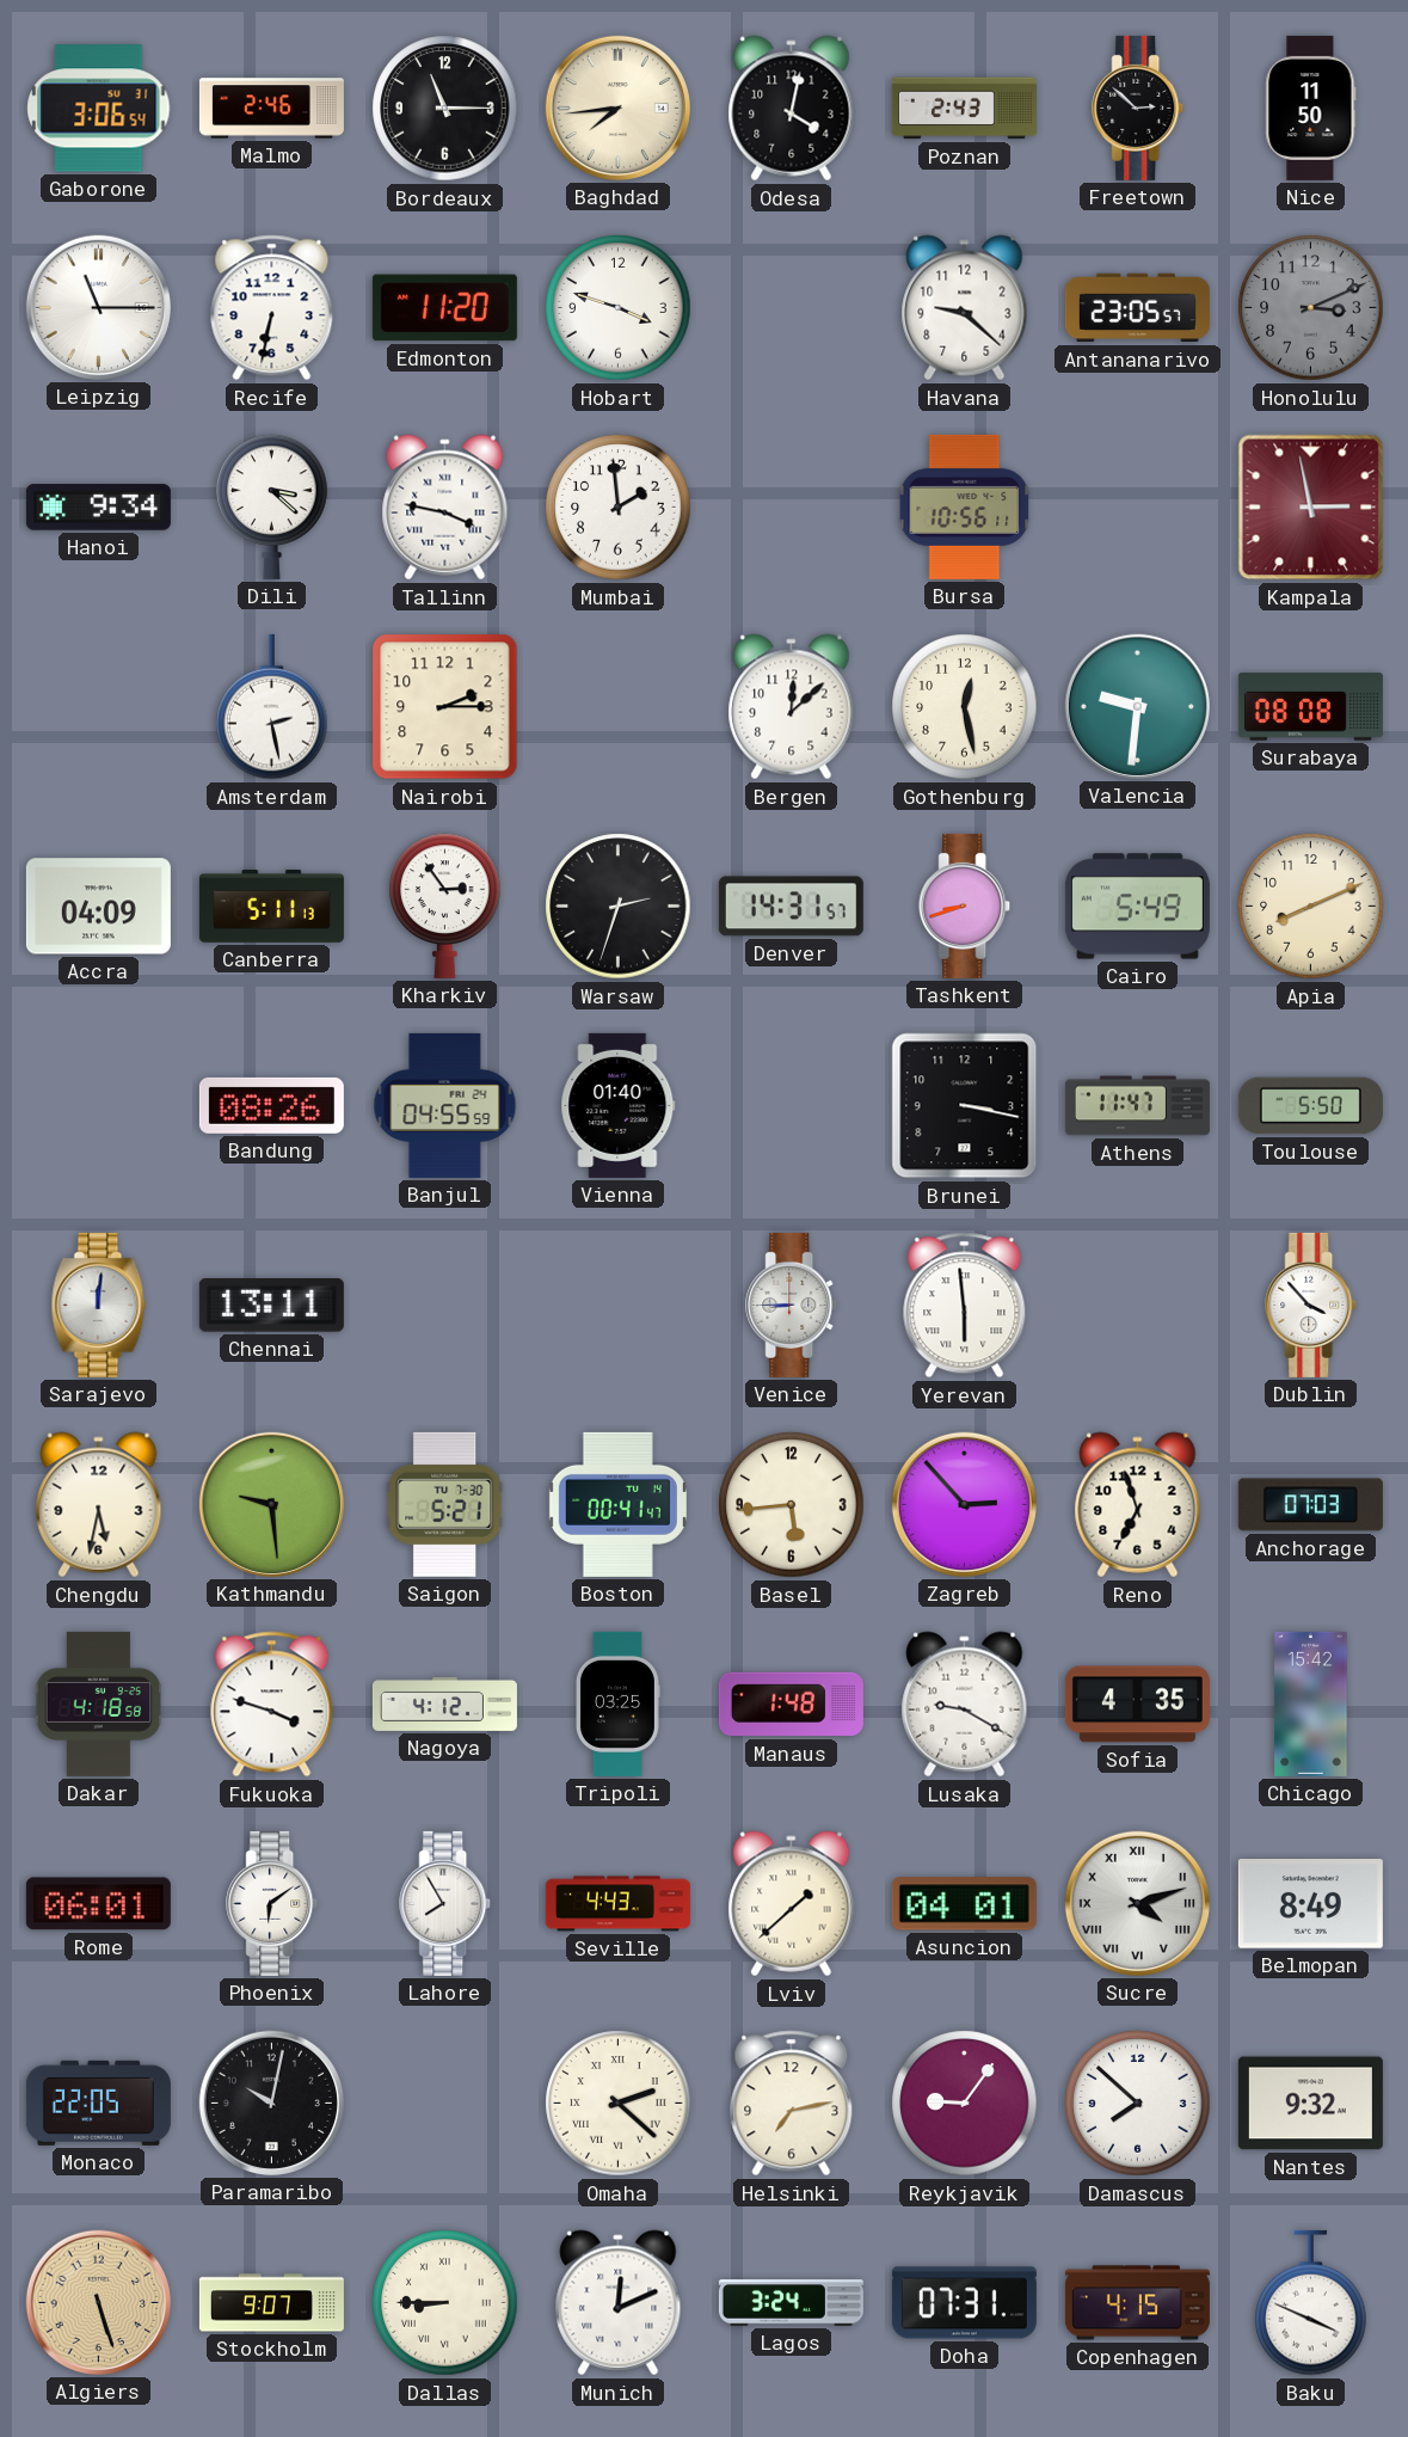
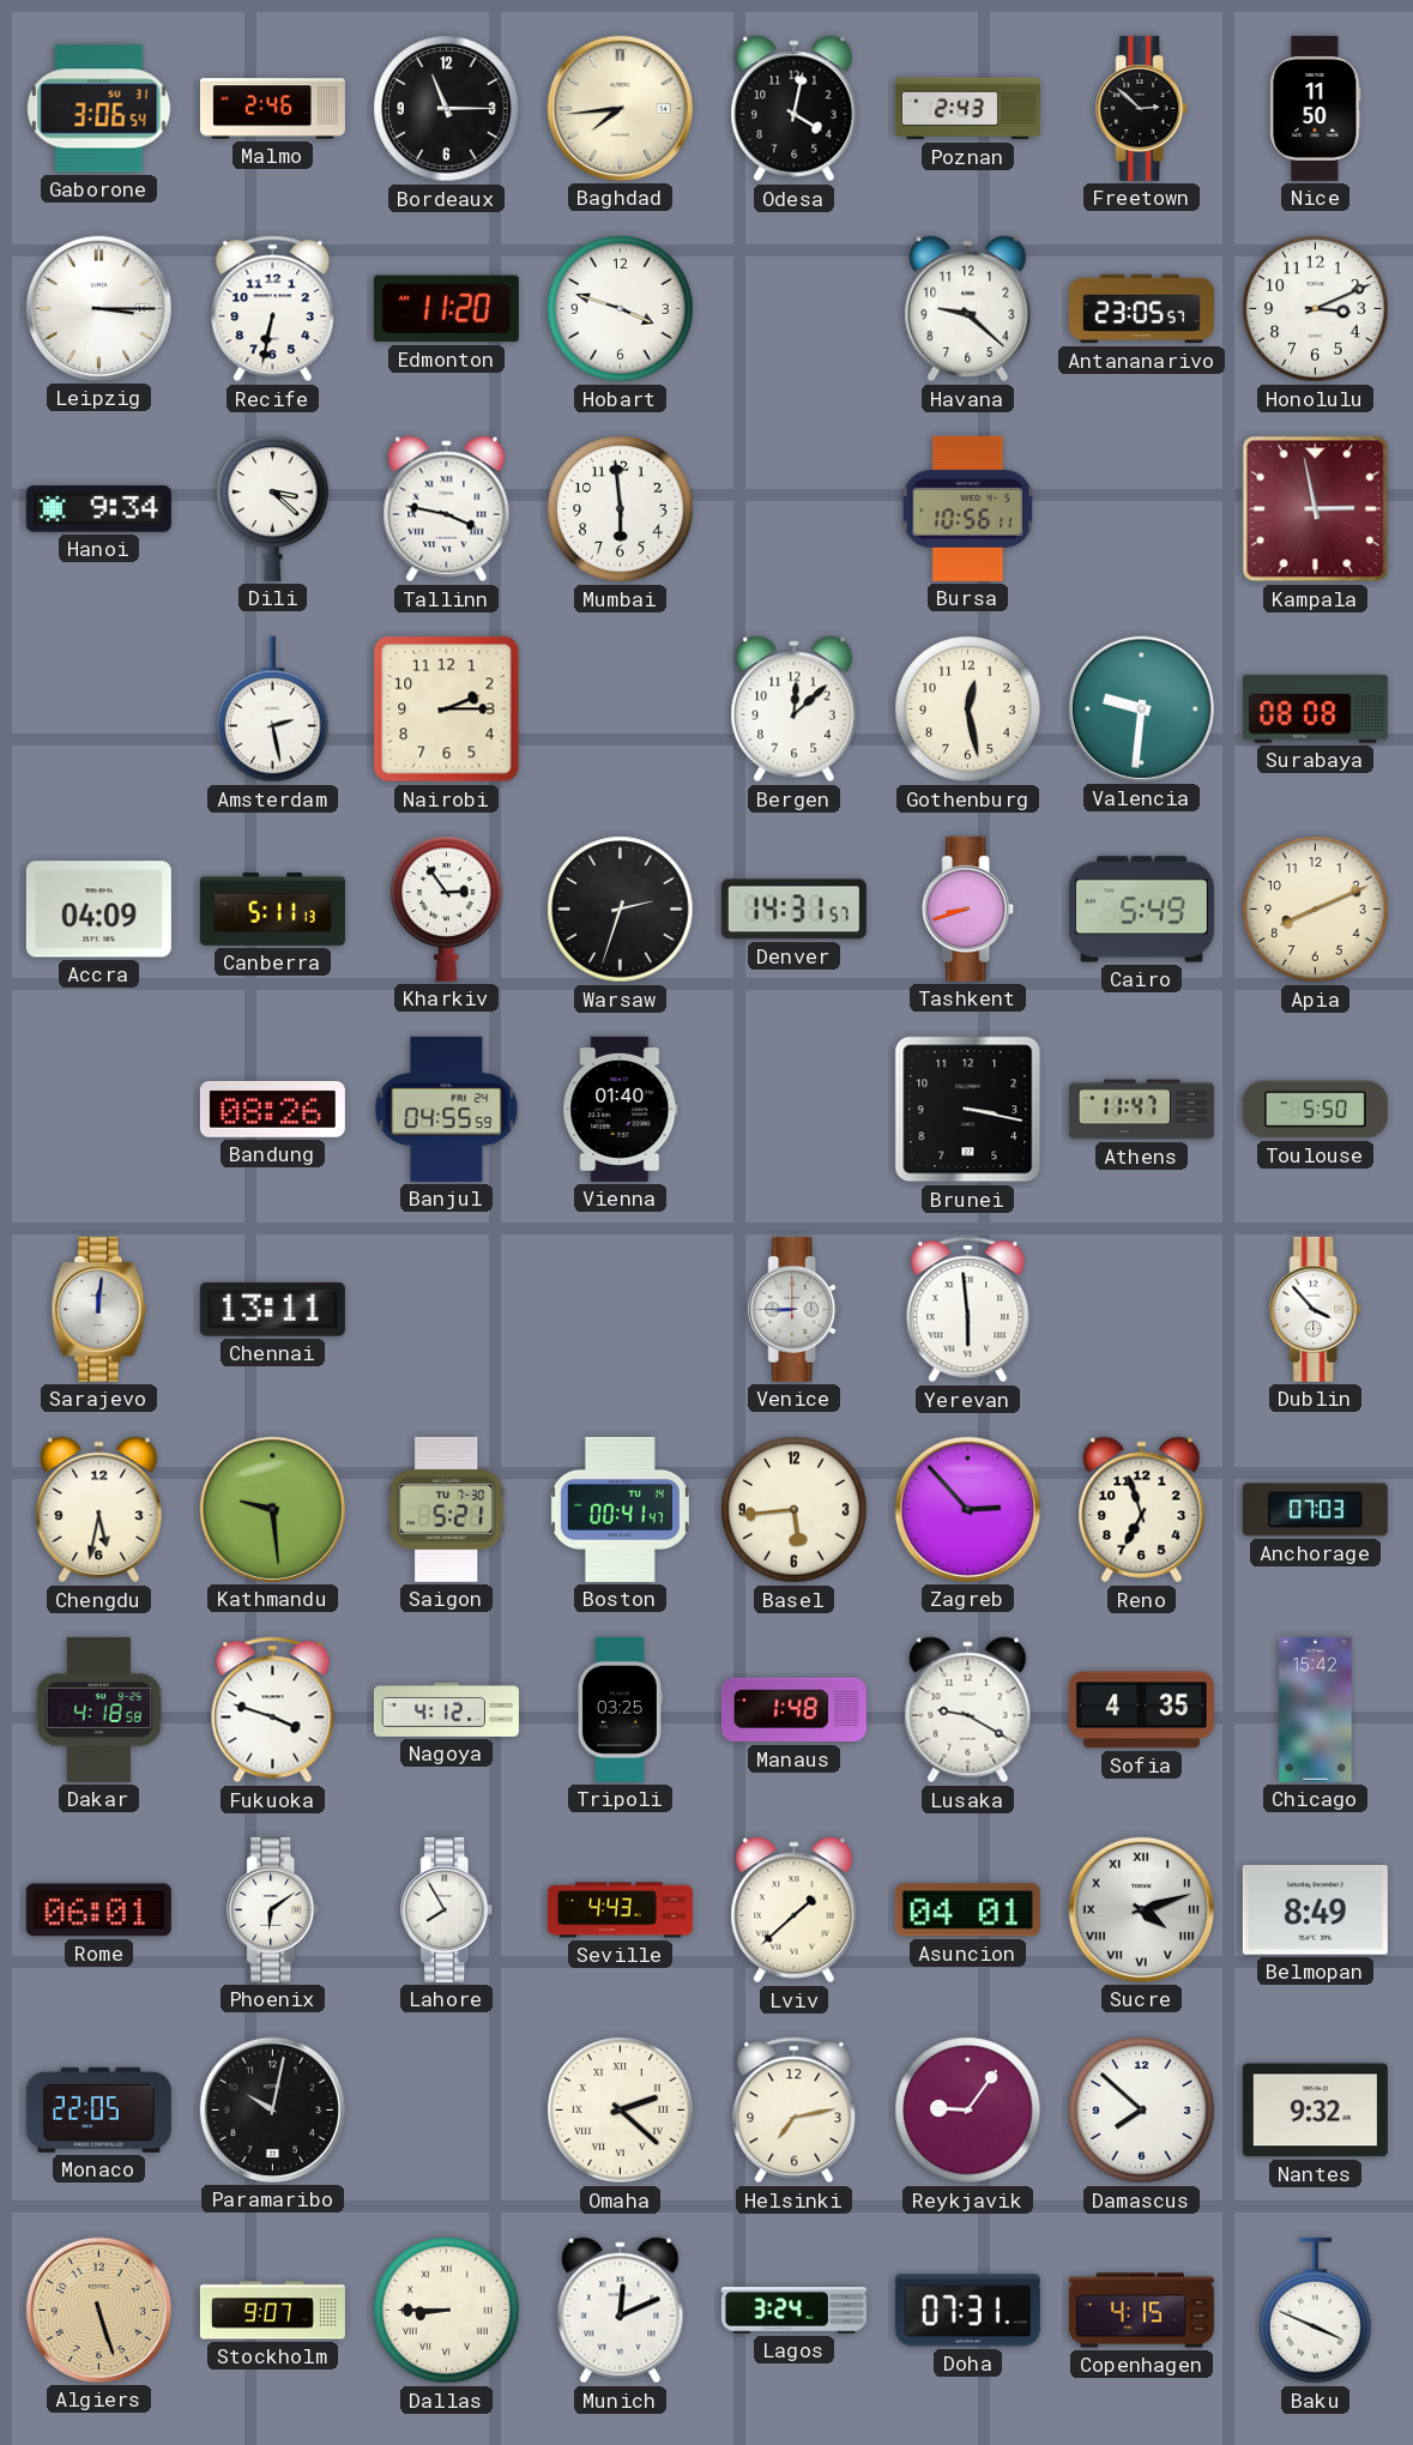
Leipzig: 11:15 -> 3:15 (98, 308)
Honolulu dial: grey -> white (1316, 309)
Mumbai: 1:59 -> 5:59 (621, 509)
